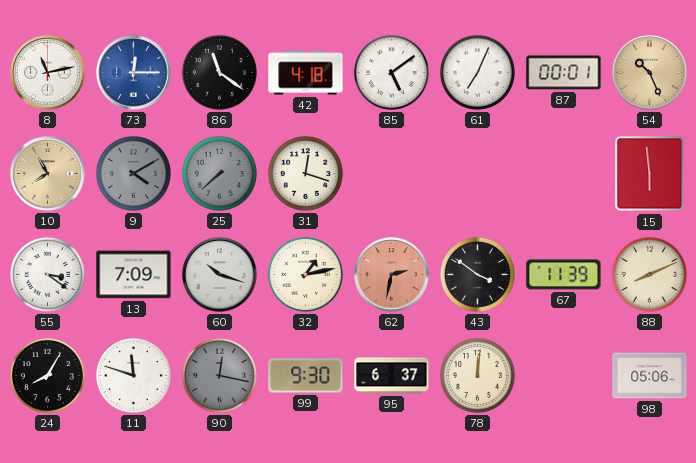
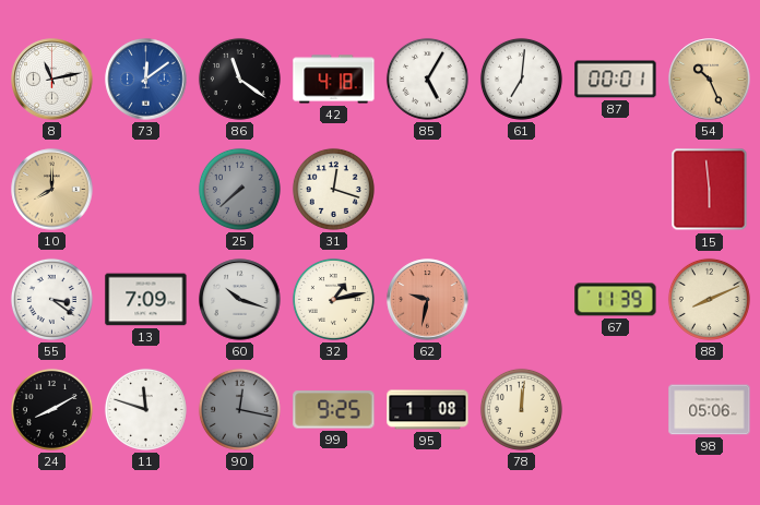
73: 12:15 -> 12:09 (146, 80)
85: 5:09 -> 5:05 (427, 79)
61: 7:04 -> 7:01 (521, 79)
10: 7:55 -> 8:00 (52, 190)
9: 4:10 -> none (133, 173)
62: 2:32 -> 9:32 (428, 300)
43: 3:51 -> none (477, 274)
24: 8:05 -> 8:10 (51, 409)
99: 9:30 -> 9:25 (334, 410)
95: 6:37 -> 1:08 (428, 410)
